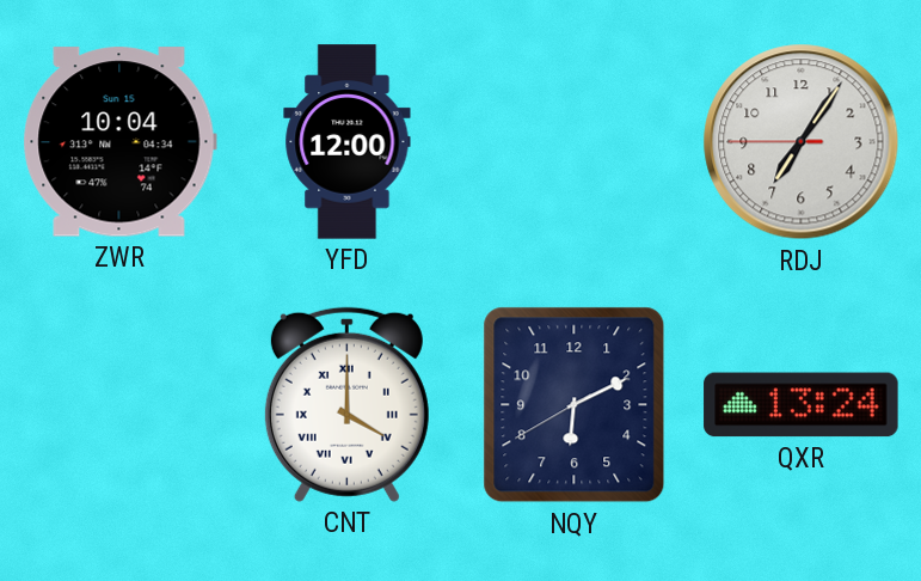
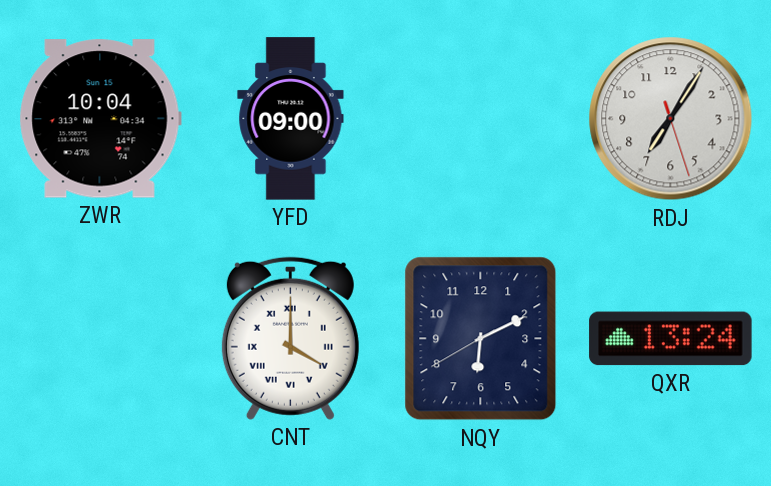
YFD: 12:00 -> 09:00 (291, 119)
RDJ: 7:05:45 -> 7:05:27 (671, 119)
